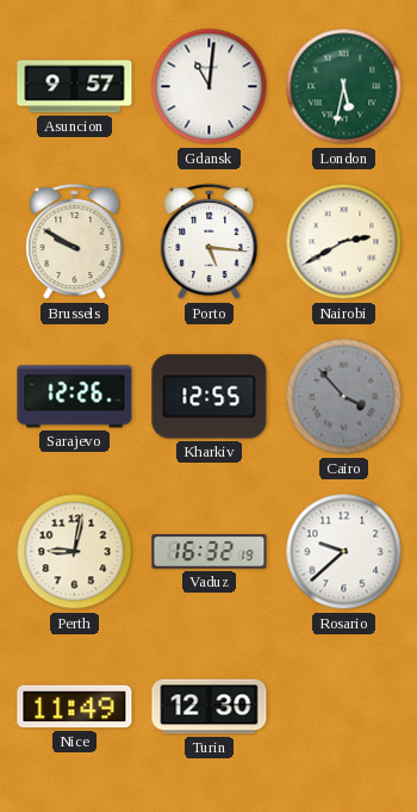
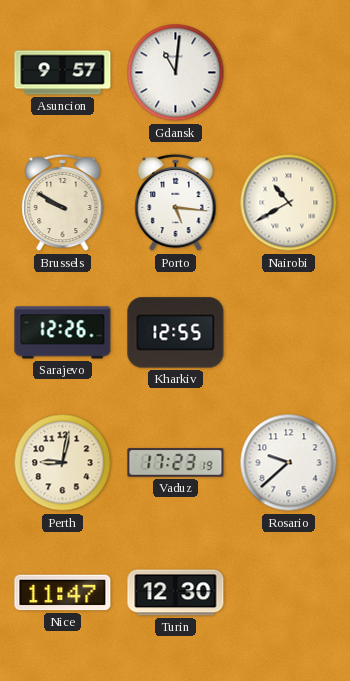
London: 5:32 -> none (344, 87)
Nairobi: 2:40 -> 10:40 (289, 203)
Cairo: 3:53 -> none (344, 397)
Vaduz: 16:32 -> 17:23 (176, 463)
Nice: 11:49 -> 11:47 (63, 593)
